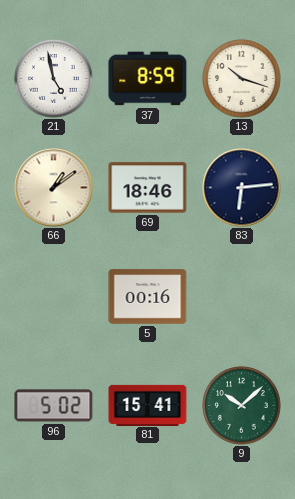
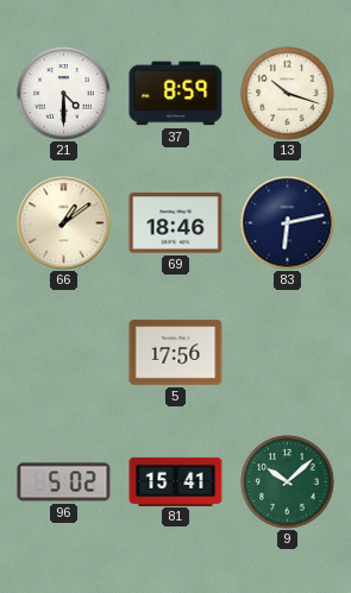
21: 4:58 -> 4:30 (64, 94)
83: 6:14 -> 6:13 (288, 223)
5: 00:16 -> 17:56 (176, 353)
